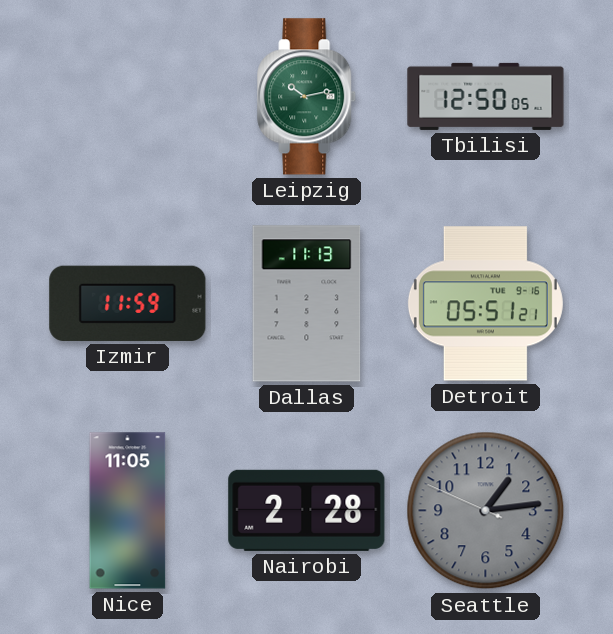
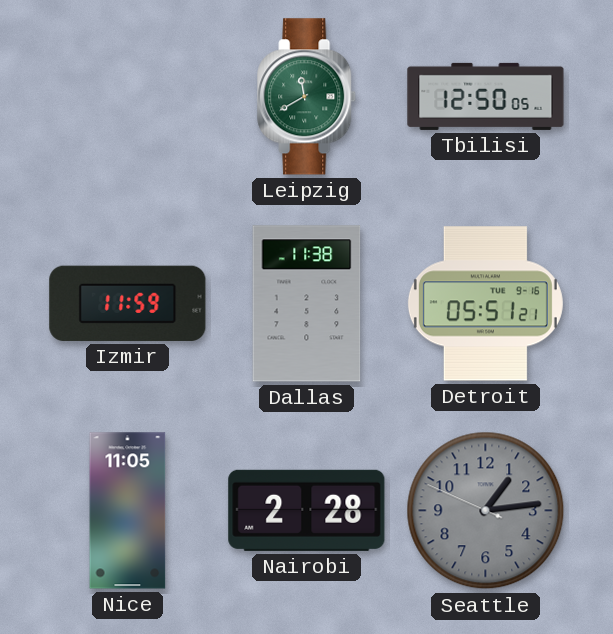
Leipzig: 10:13 -> 11:40 (307, 97)
Dallas: 11:13 -> 11:38 (307, 304)
